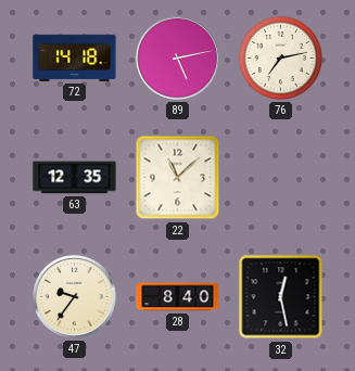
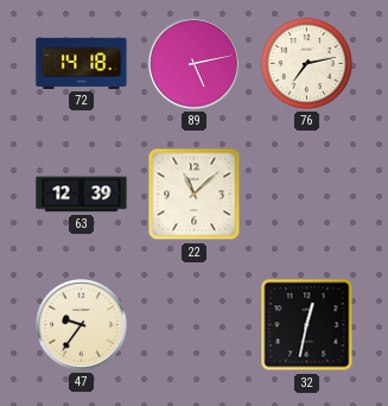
63: 12:35 -> 12:39 (82, 195)
28: 8:40 -> none (178, 297)
32: 12:28 -> 12:32 (307, 325)
